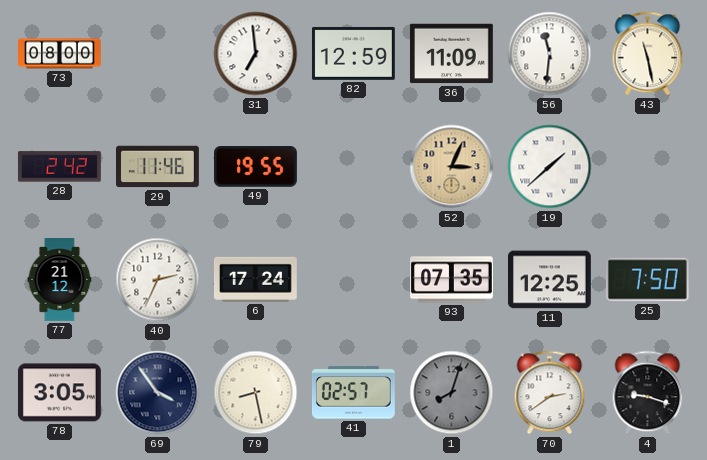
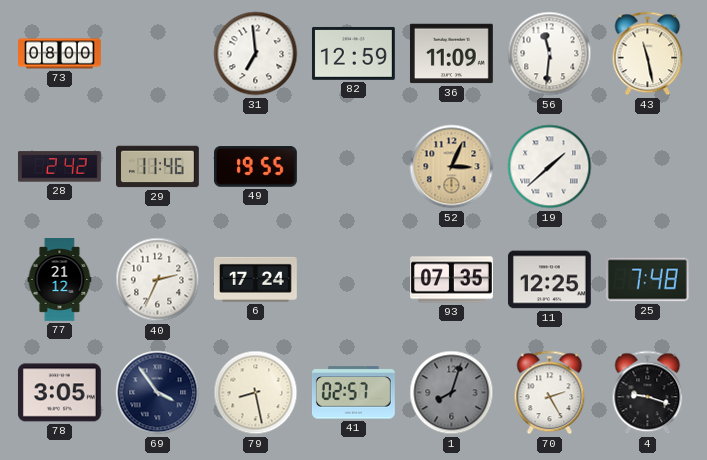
25: 7:50 -> 7:48 (647, 280)
70: 2:39 -> 2:25 (550, 393)
